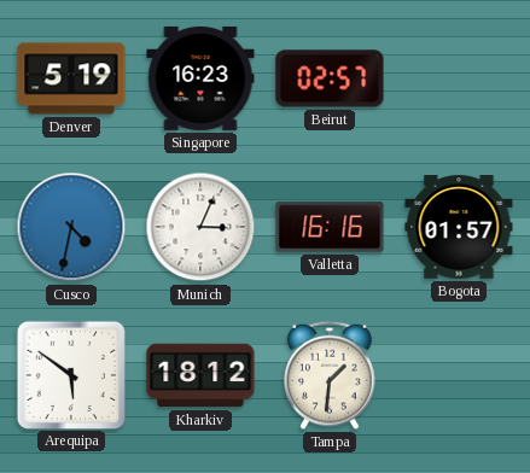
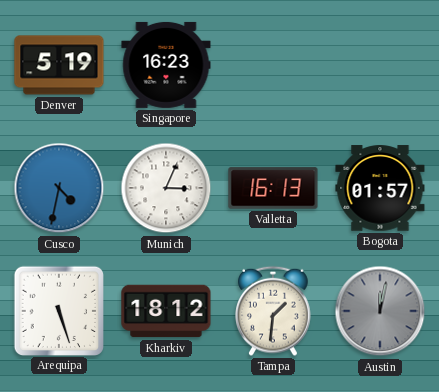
Beirut: 02:57 -> none (330, 78)
Valletta: 16:16 -> 16:13 (273, 188)
Arequipa: 5:51 -> 5:27 (58, 310)
Austin: none -> 12:02 (380, 311)
